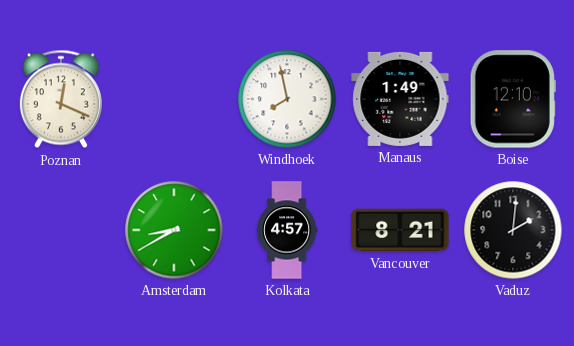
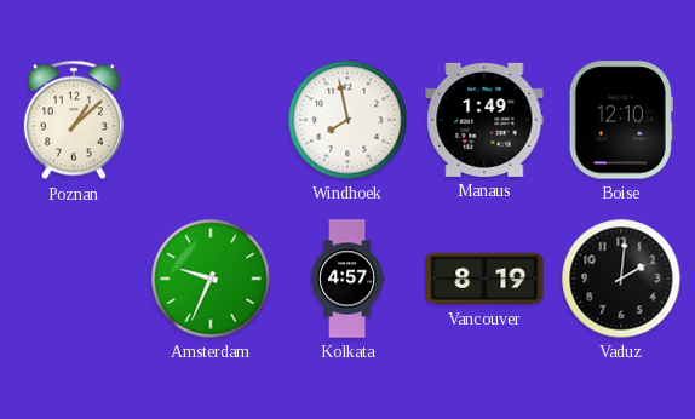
Poznan: 12:19 -> 1:08 (74, 120)
Amsterdam: 8:40 -> 9:34 (211, 279)
Vancouver: 8:21 -> 8:19 (484, 279)
